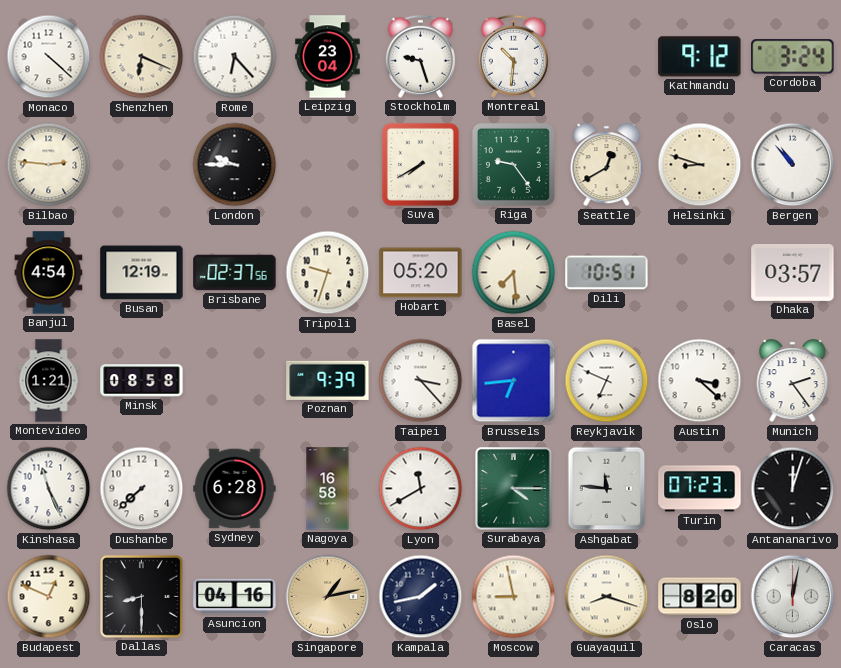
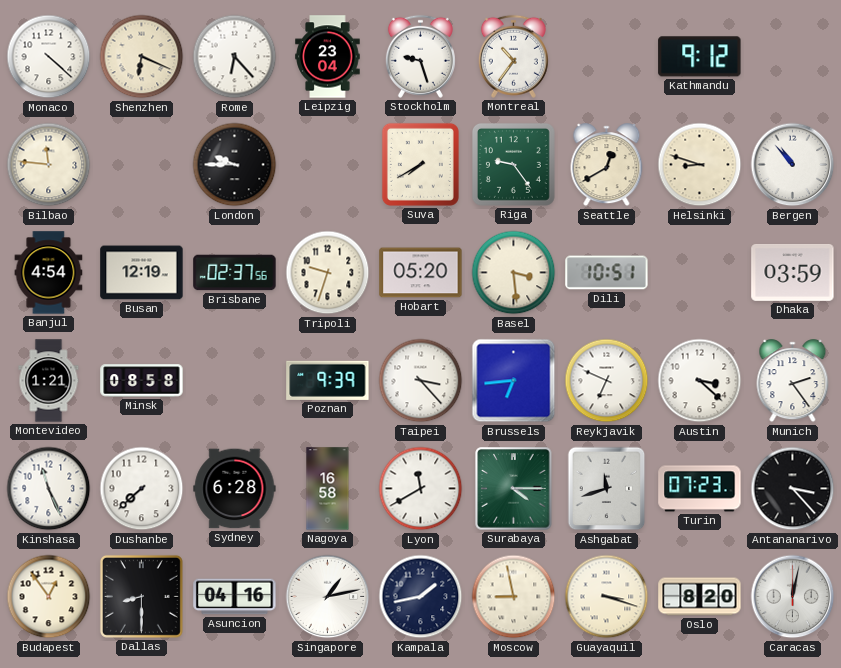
Montreal: 10:31 -> 10:36 (513, 56)
Cordoba: 3:24 -> none (793, 57)
Bilbao: 2:46 -> 11:46 (49, 165)
Basel: 7:29 -> 3:29 (514, 273)
Dhaka: 03:57 -> 03:59 (793, 272)
Ashgabat: 11:46 -> 11:42 (607, 489)
Antananarivo: 12:03 -> 3:23 (793, 489)
Budapest: 12:49 -> 12:54 (49, 597)
Singapore dial: champagne -> white (328, 597)
Guayaquil: 8:18 -> 3:18 (607, 597)
